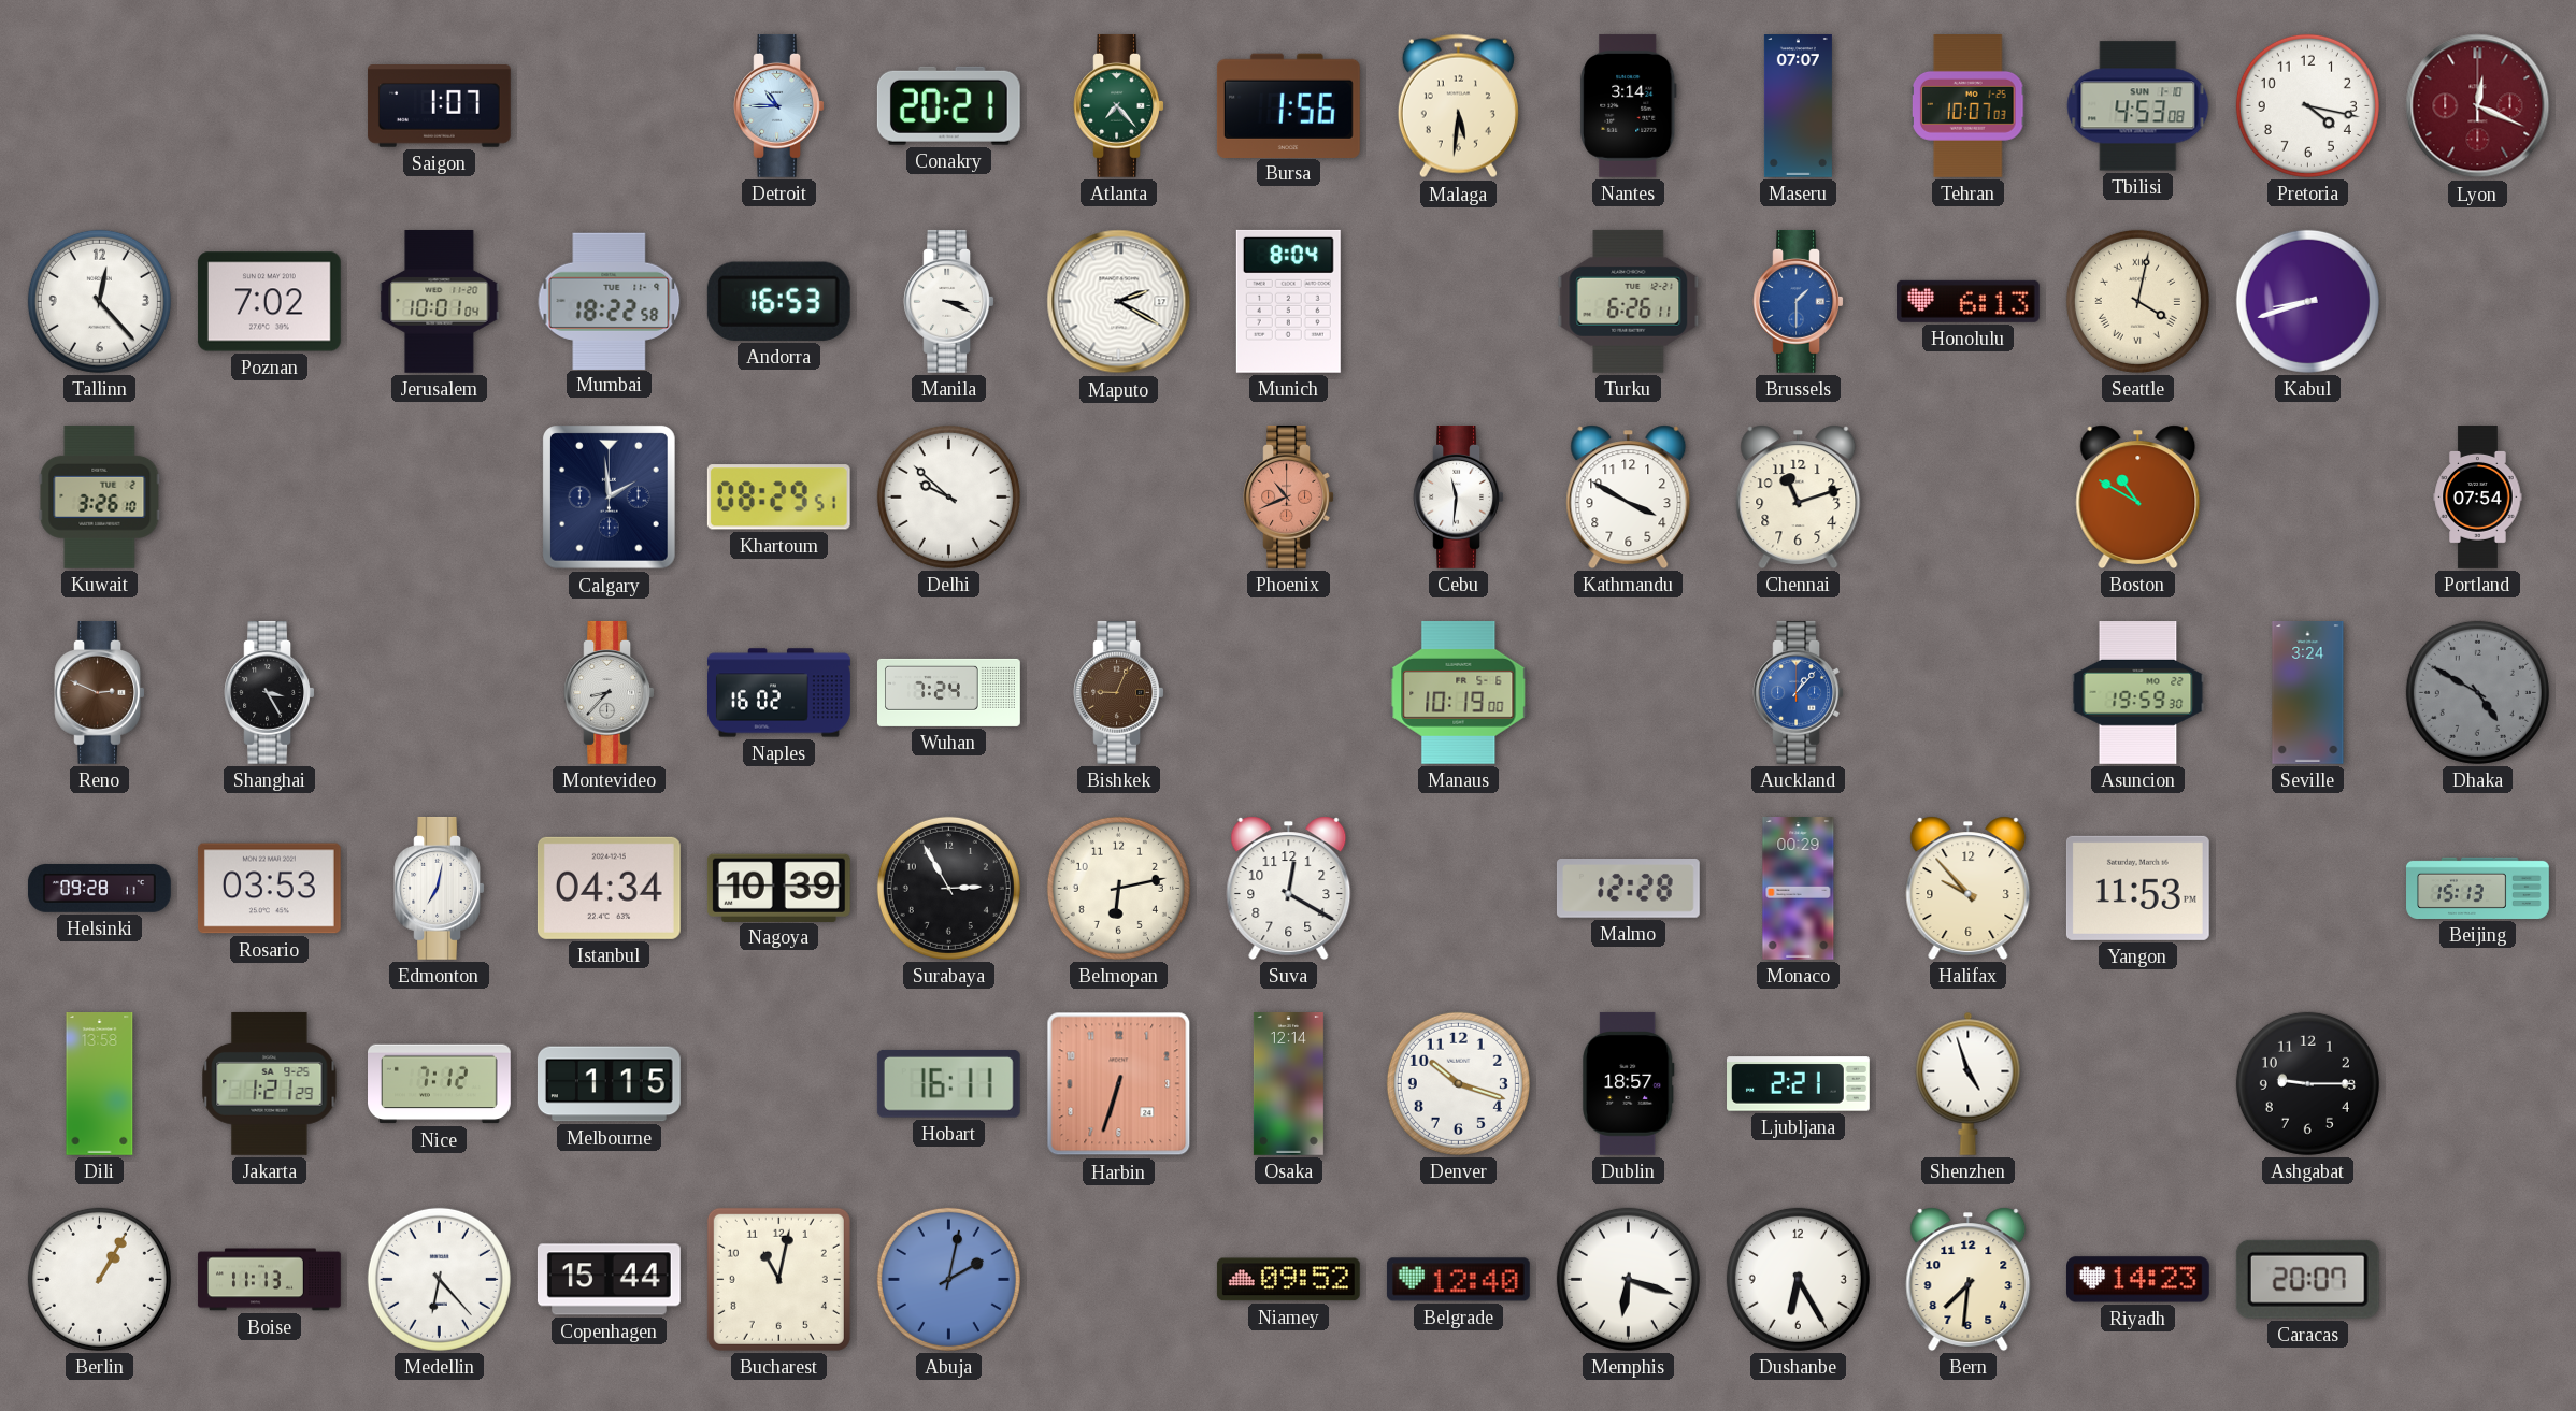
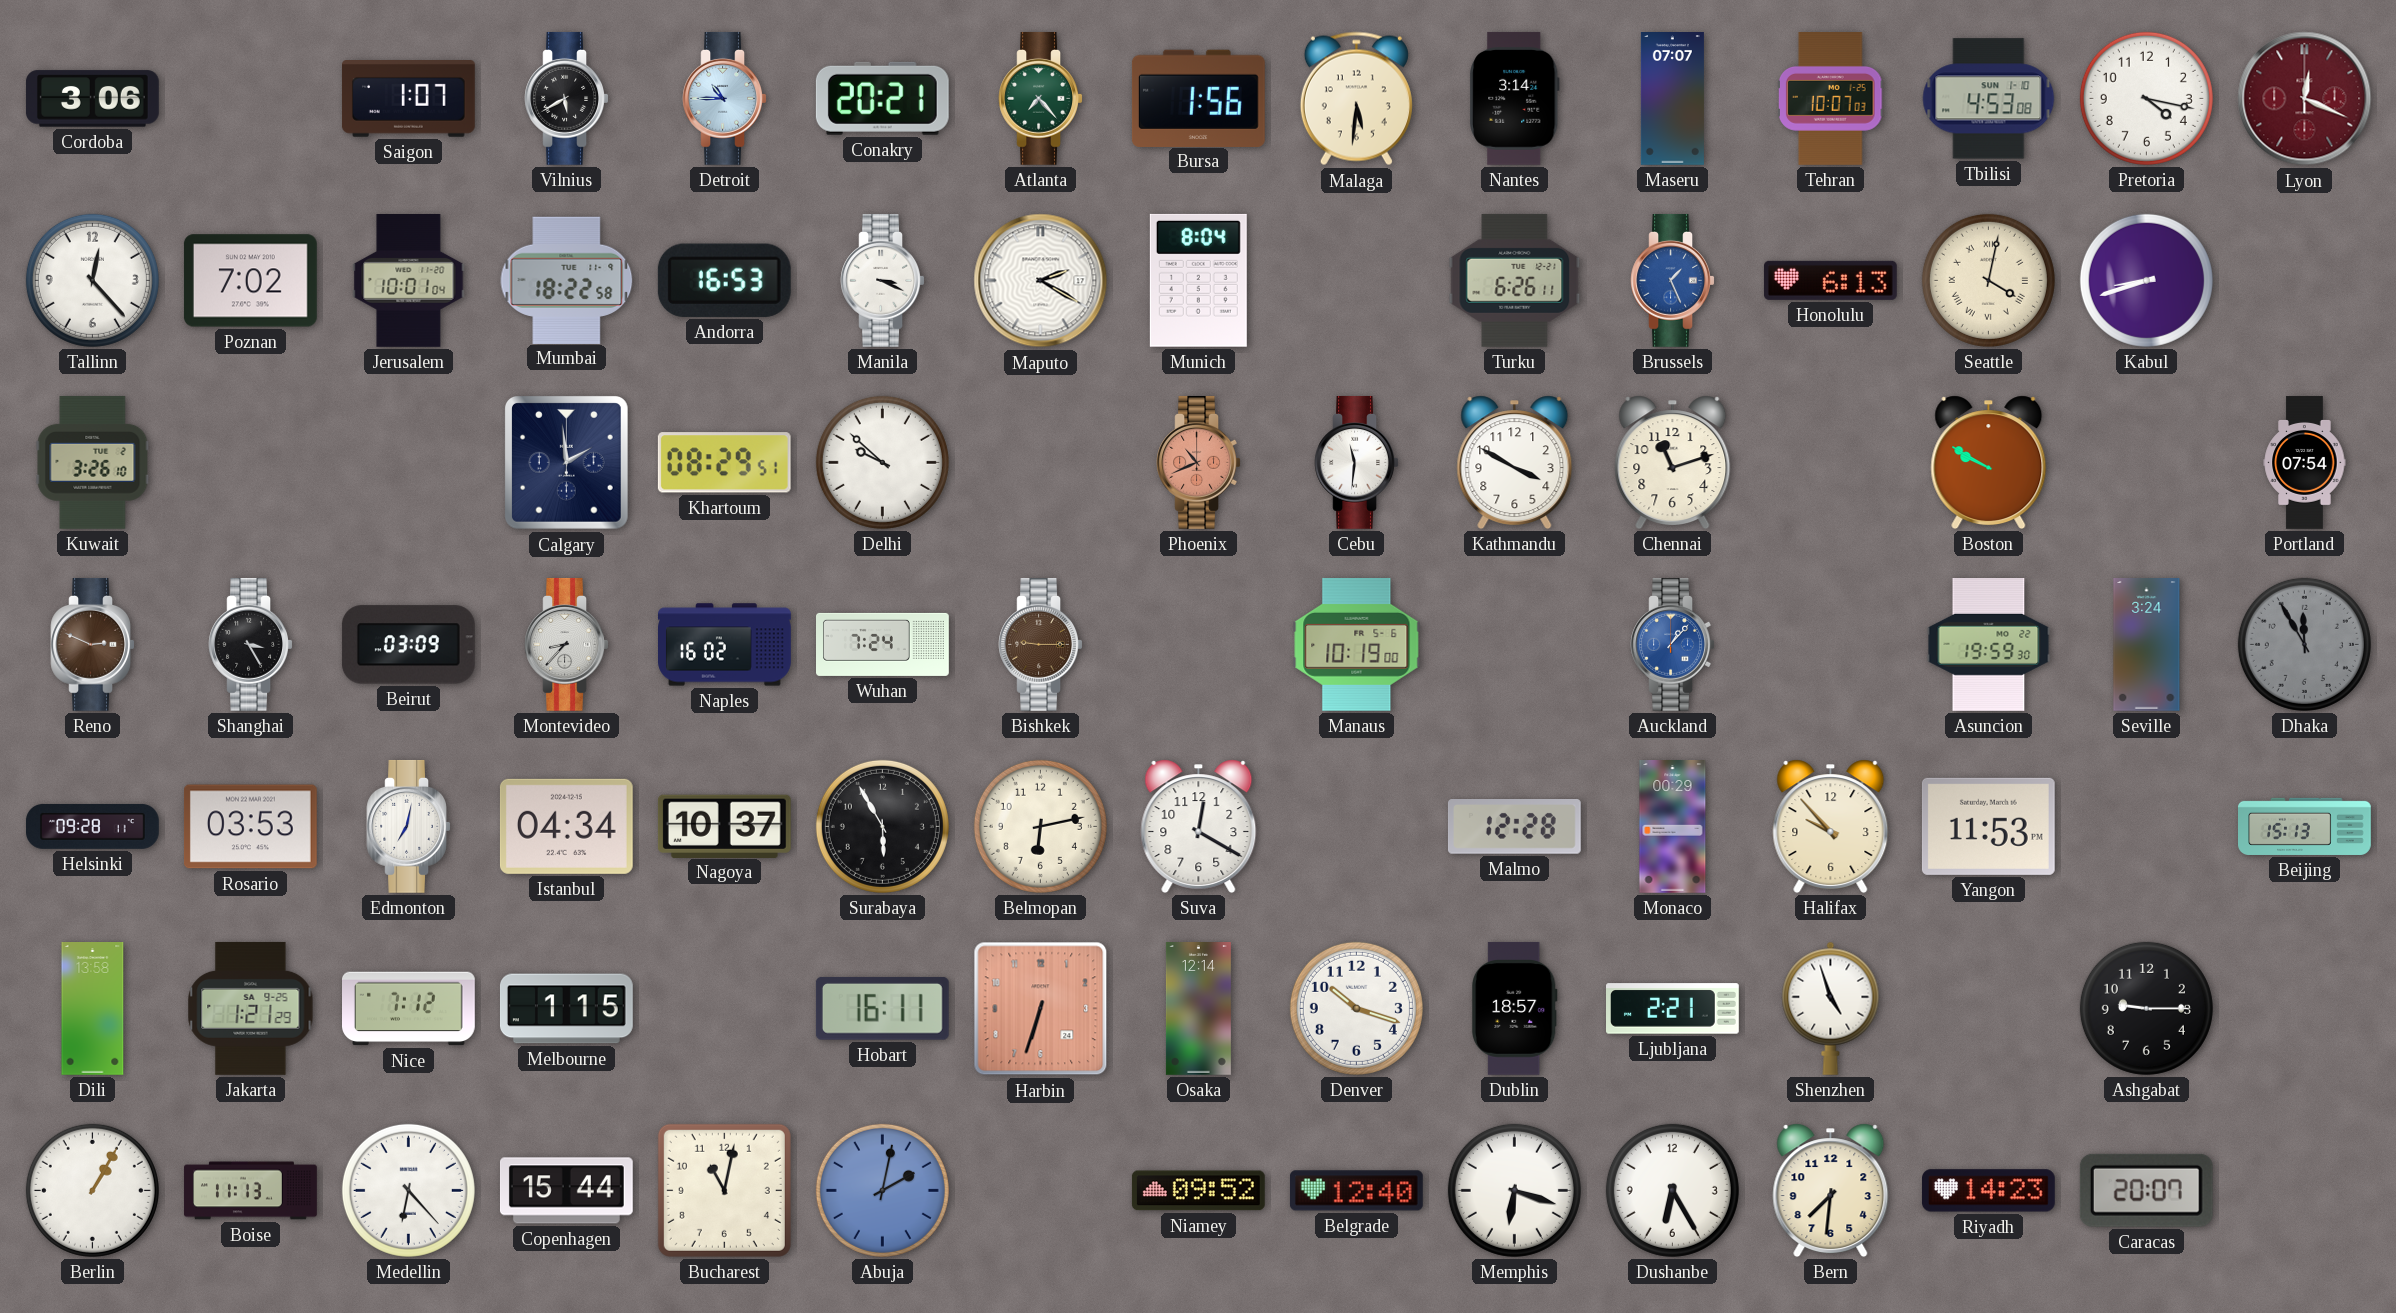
Cordoba: none -> 3:06 (92, 99)
Vilnius: none -> 5:40 (567, 98)
Brussels: 1:30 -> 1:26 (1673, 280)
Boston: 10:50 -> 9:50 (1989, 462)
Beirut: none -> 03:09 (408, 645)
Bishkek: 9:04 -> 9:15 (1041, 644)
Dhaka: 4:50 -> 11:55 (2304, 644)
Nagoya: 10:39 -> 10:37 (724, 826)
Surabaya: 2:55 -> 5:55 (882, 826)
